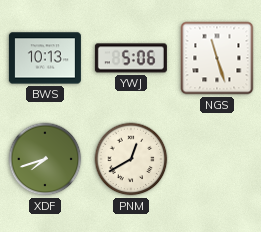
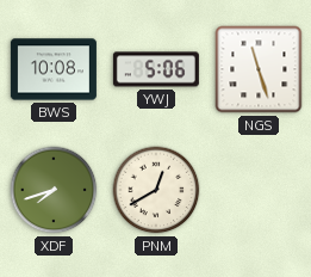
BWS: 10:13 -> 10:08 (54, 69)
